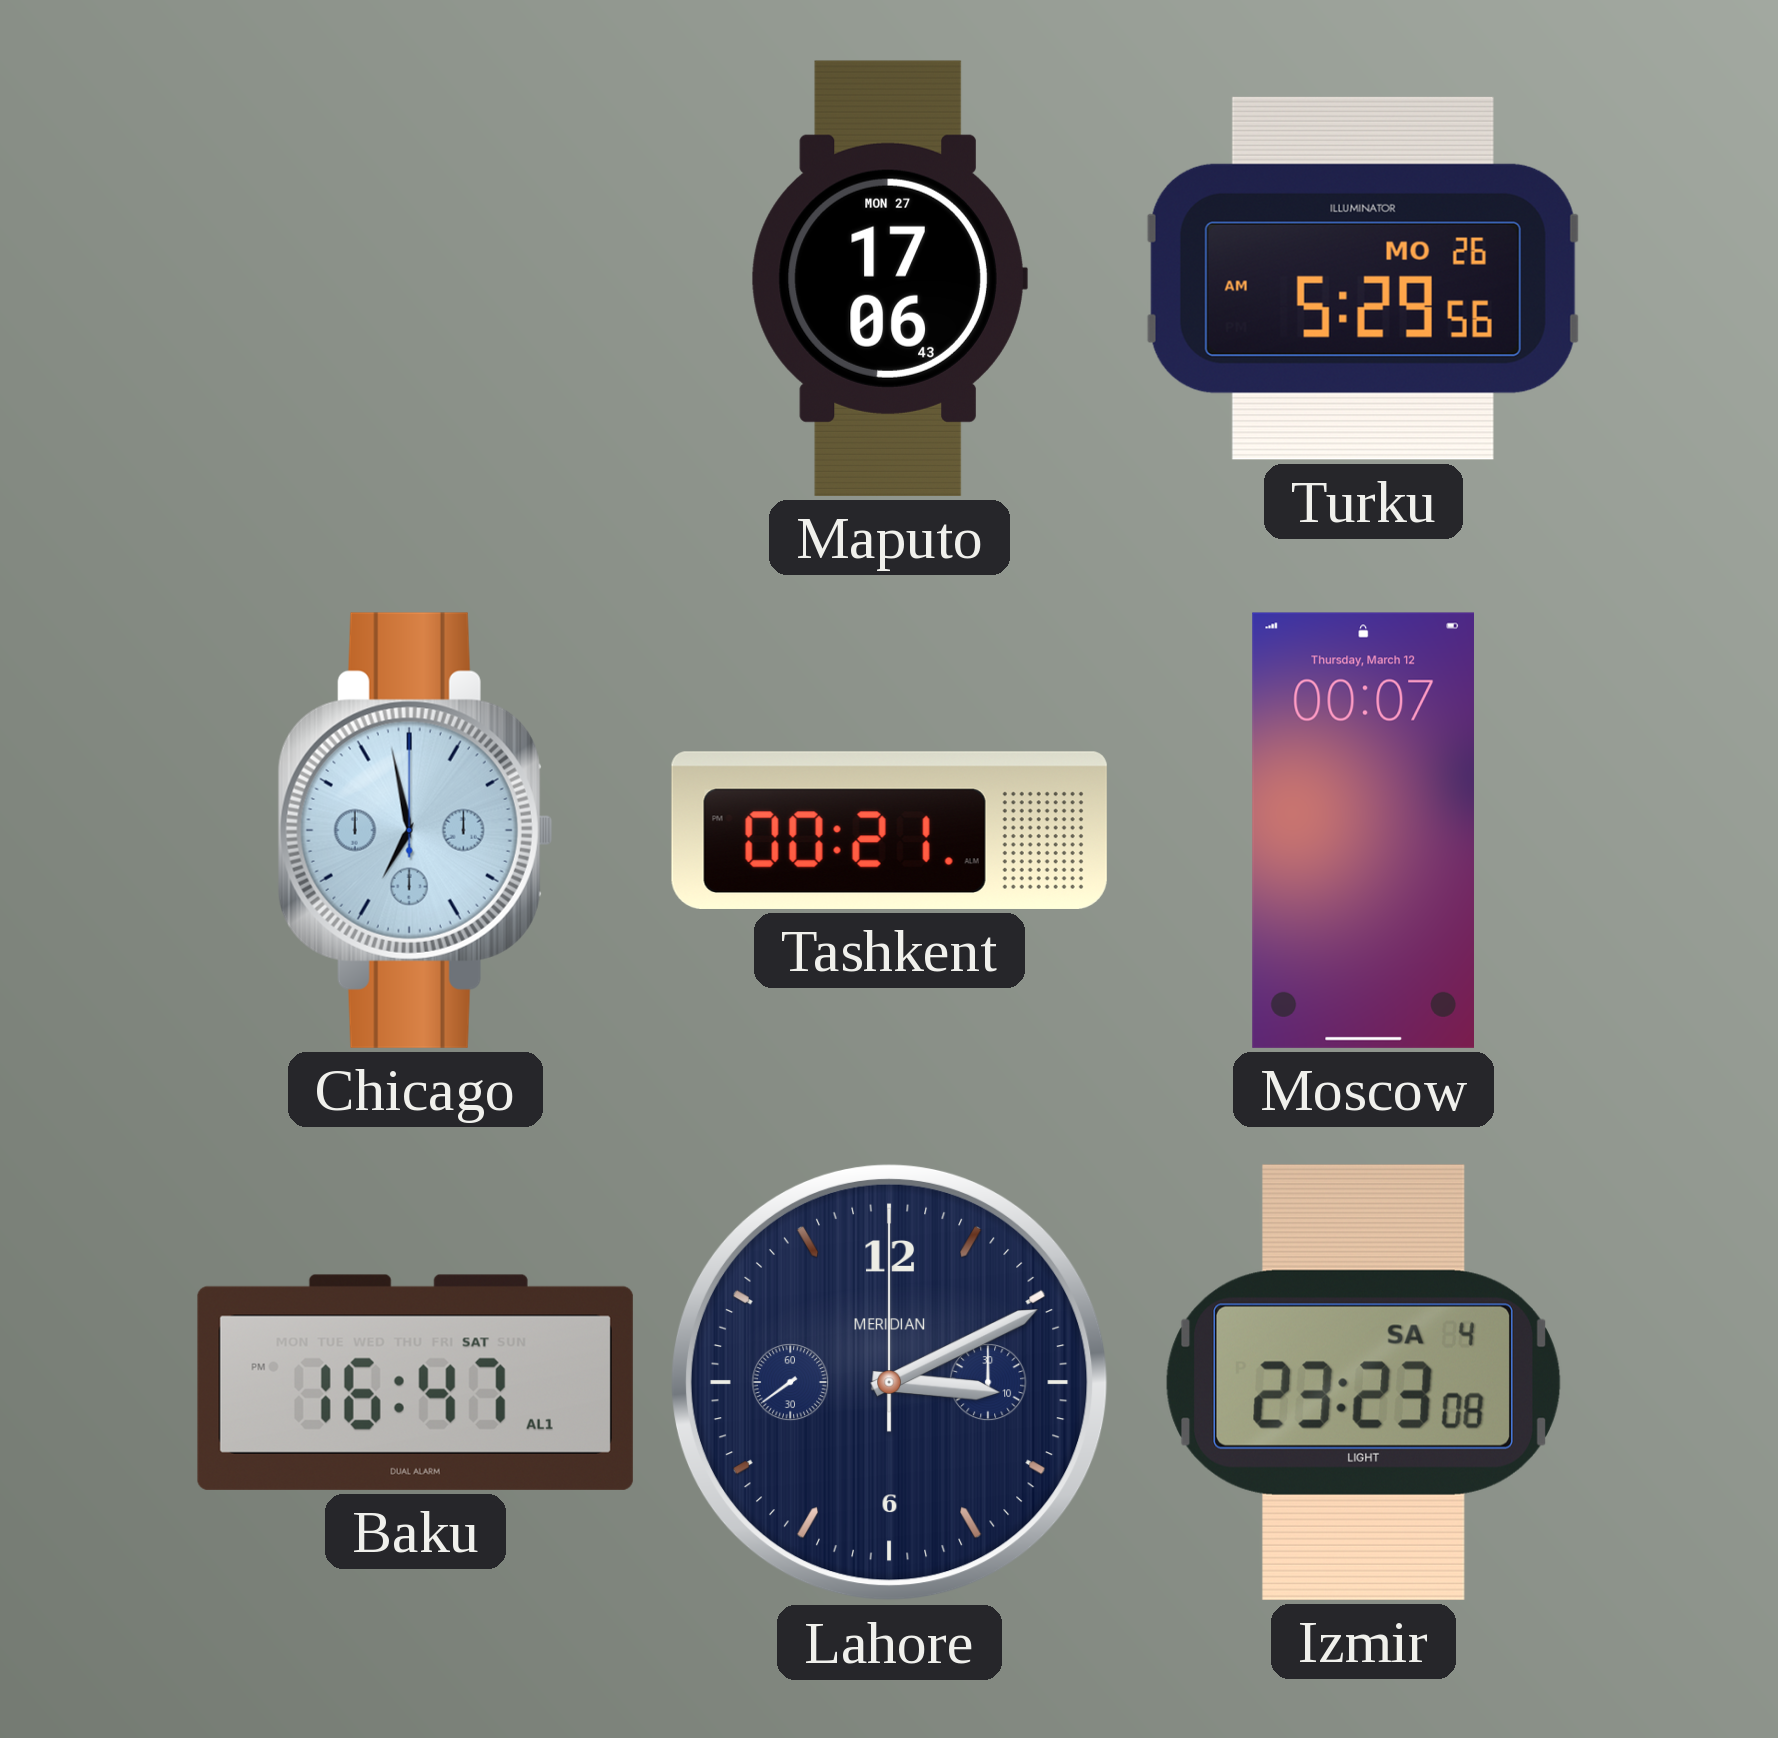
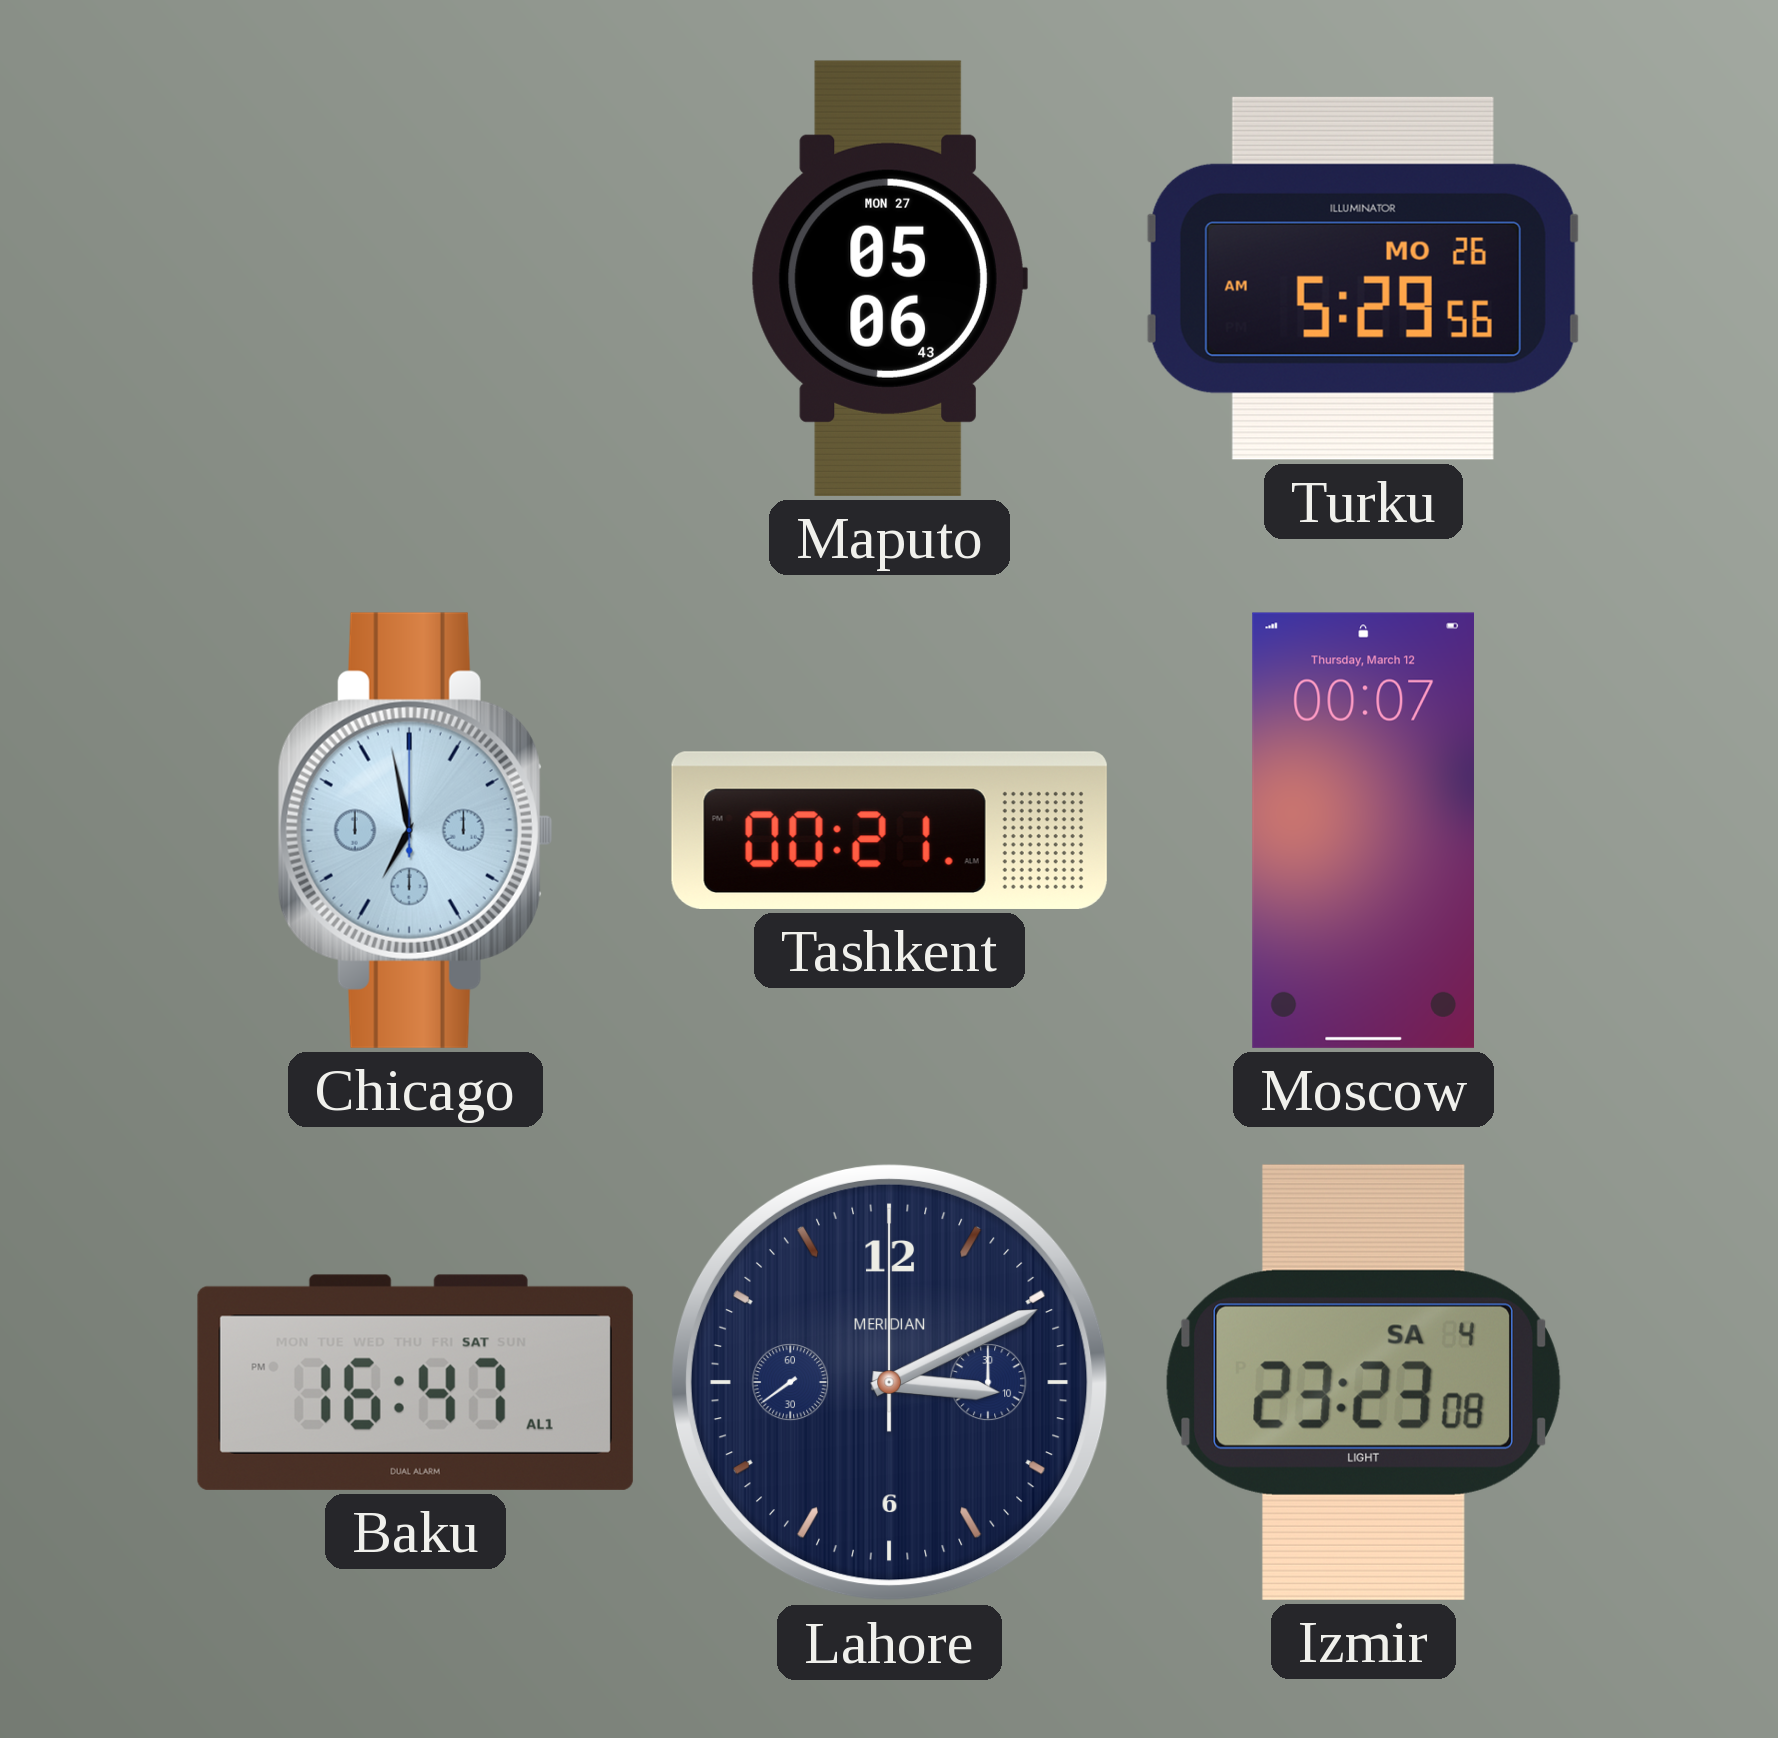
Maputo: 17:06 -> 05:06 (889, 278)
